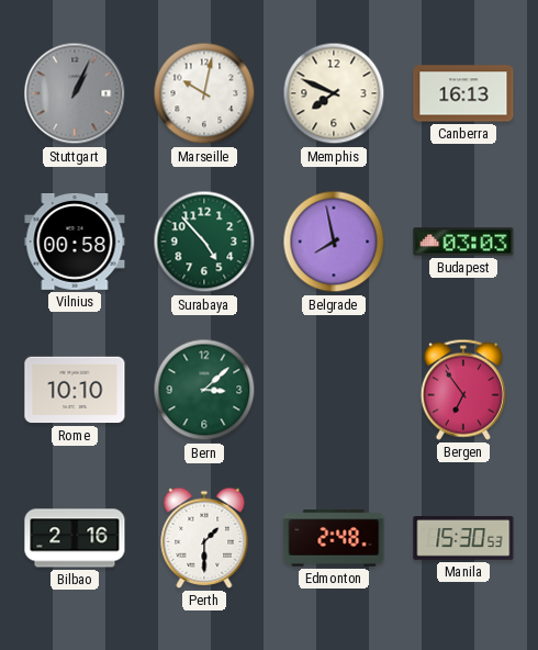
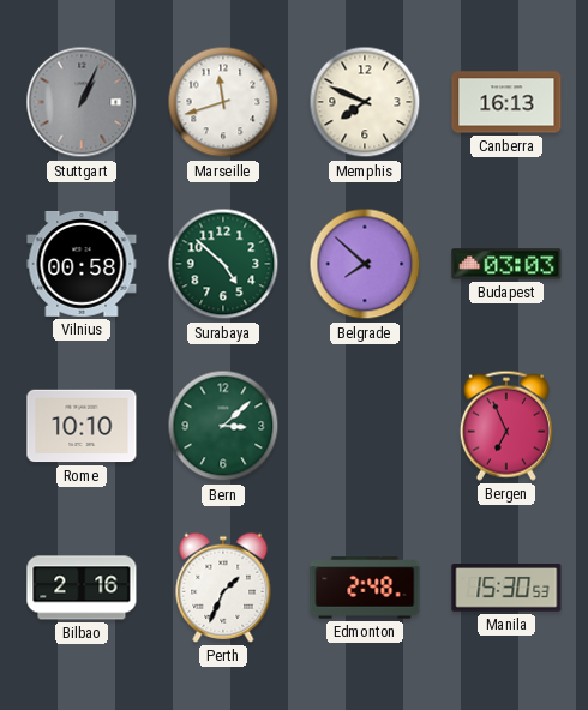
Marseille: 10:02 -> 11:42 (223, 102)
Surabaya: 4:53 -> 4:52 (223, 264)
Belgrade: 7:58 -> 7:52 (365, 264)
Bergen: 6:54 -> 6:56 (506, 426)
Perth: 1:30 -> 1:34 (223, 588)
